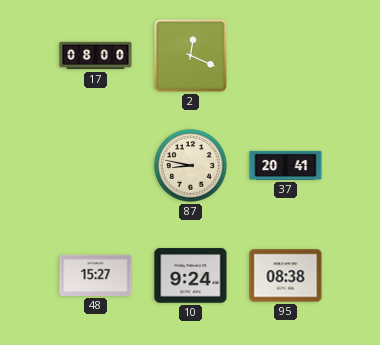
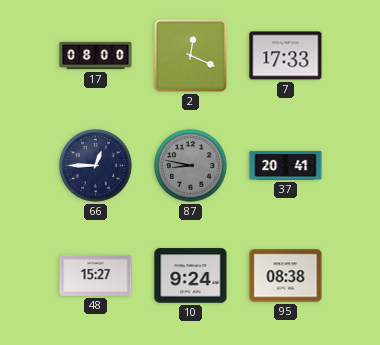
7: none -> 17:33 (286, 56)
66: none -> 12:45 (96, 166)
87 dial: cream -> grey (191, 166)
